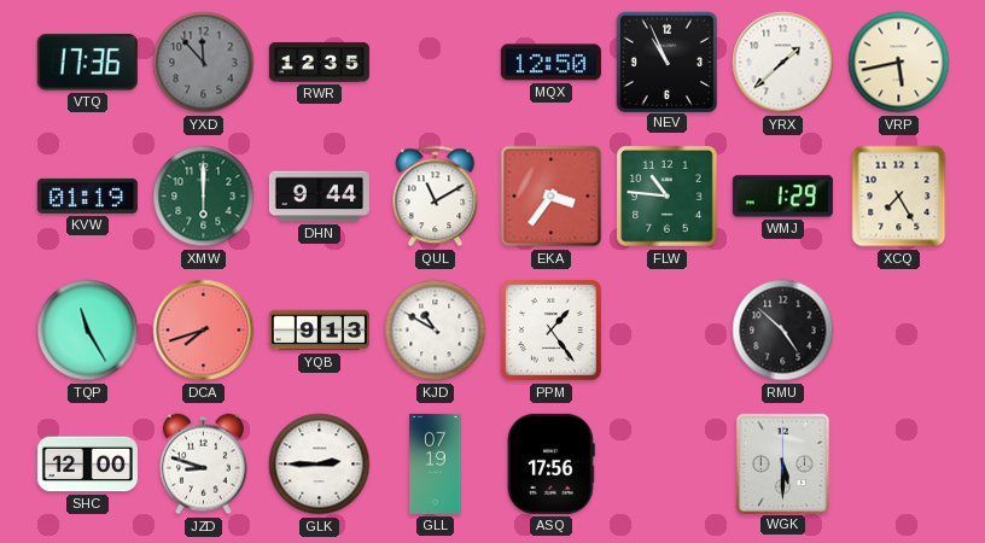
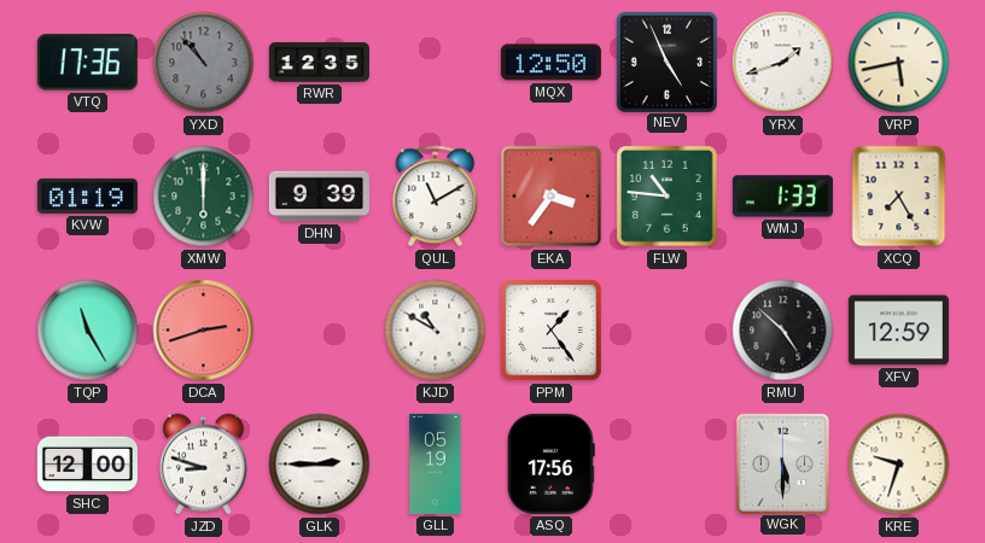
YXD: 11:53 -> 10:53 (204, 63)
NEV: 10:56 -> 4:56 (666, 62)
YRX: 1:38 -> 1:42 (783, 63)
DHN: 9:44 -> 9:39 (319, 197)
WMJ: 1:29 -> 1:33 (782, 197)
DCA: 7:42 -> 2:42 (204, 331)
YQB: 9:13 -> none (319, 331)
XFV: none -> 12:59 (898, 331)
GLL: 07:19 -> 05:19 (436, 463)
KRE: none -> 9:33 (899, 465)
